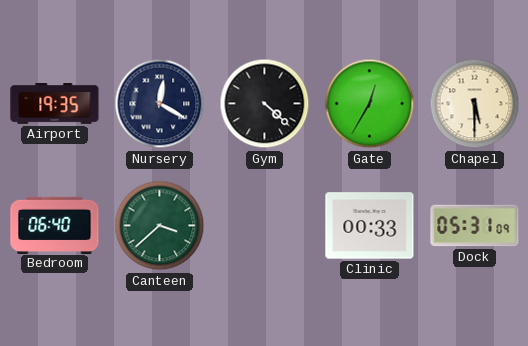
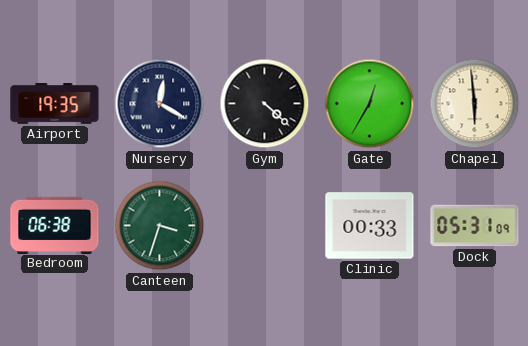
Chapel: 5:30 -> 5:59 (475, 104)
Bedroom: 06:40 -> 06:38 (55, 225)
Canteen: 3:38 -> 3:33 (160, 226)
